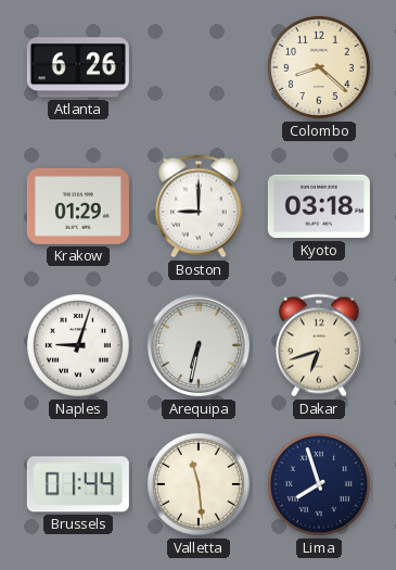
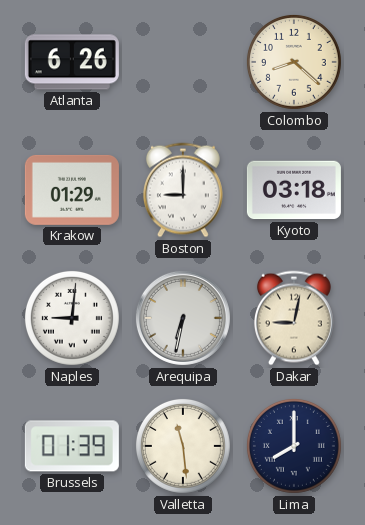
Naples: 9:03 -> 9:01 (72, 318)
Dakar: 6:42 -> 9:02 (294, 318)
Brussels: 01:44 -> 01:39 (72, 446)
Lima: 7:57 -> 8:00 (294, 446)
